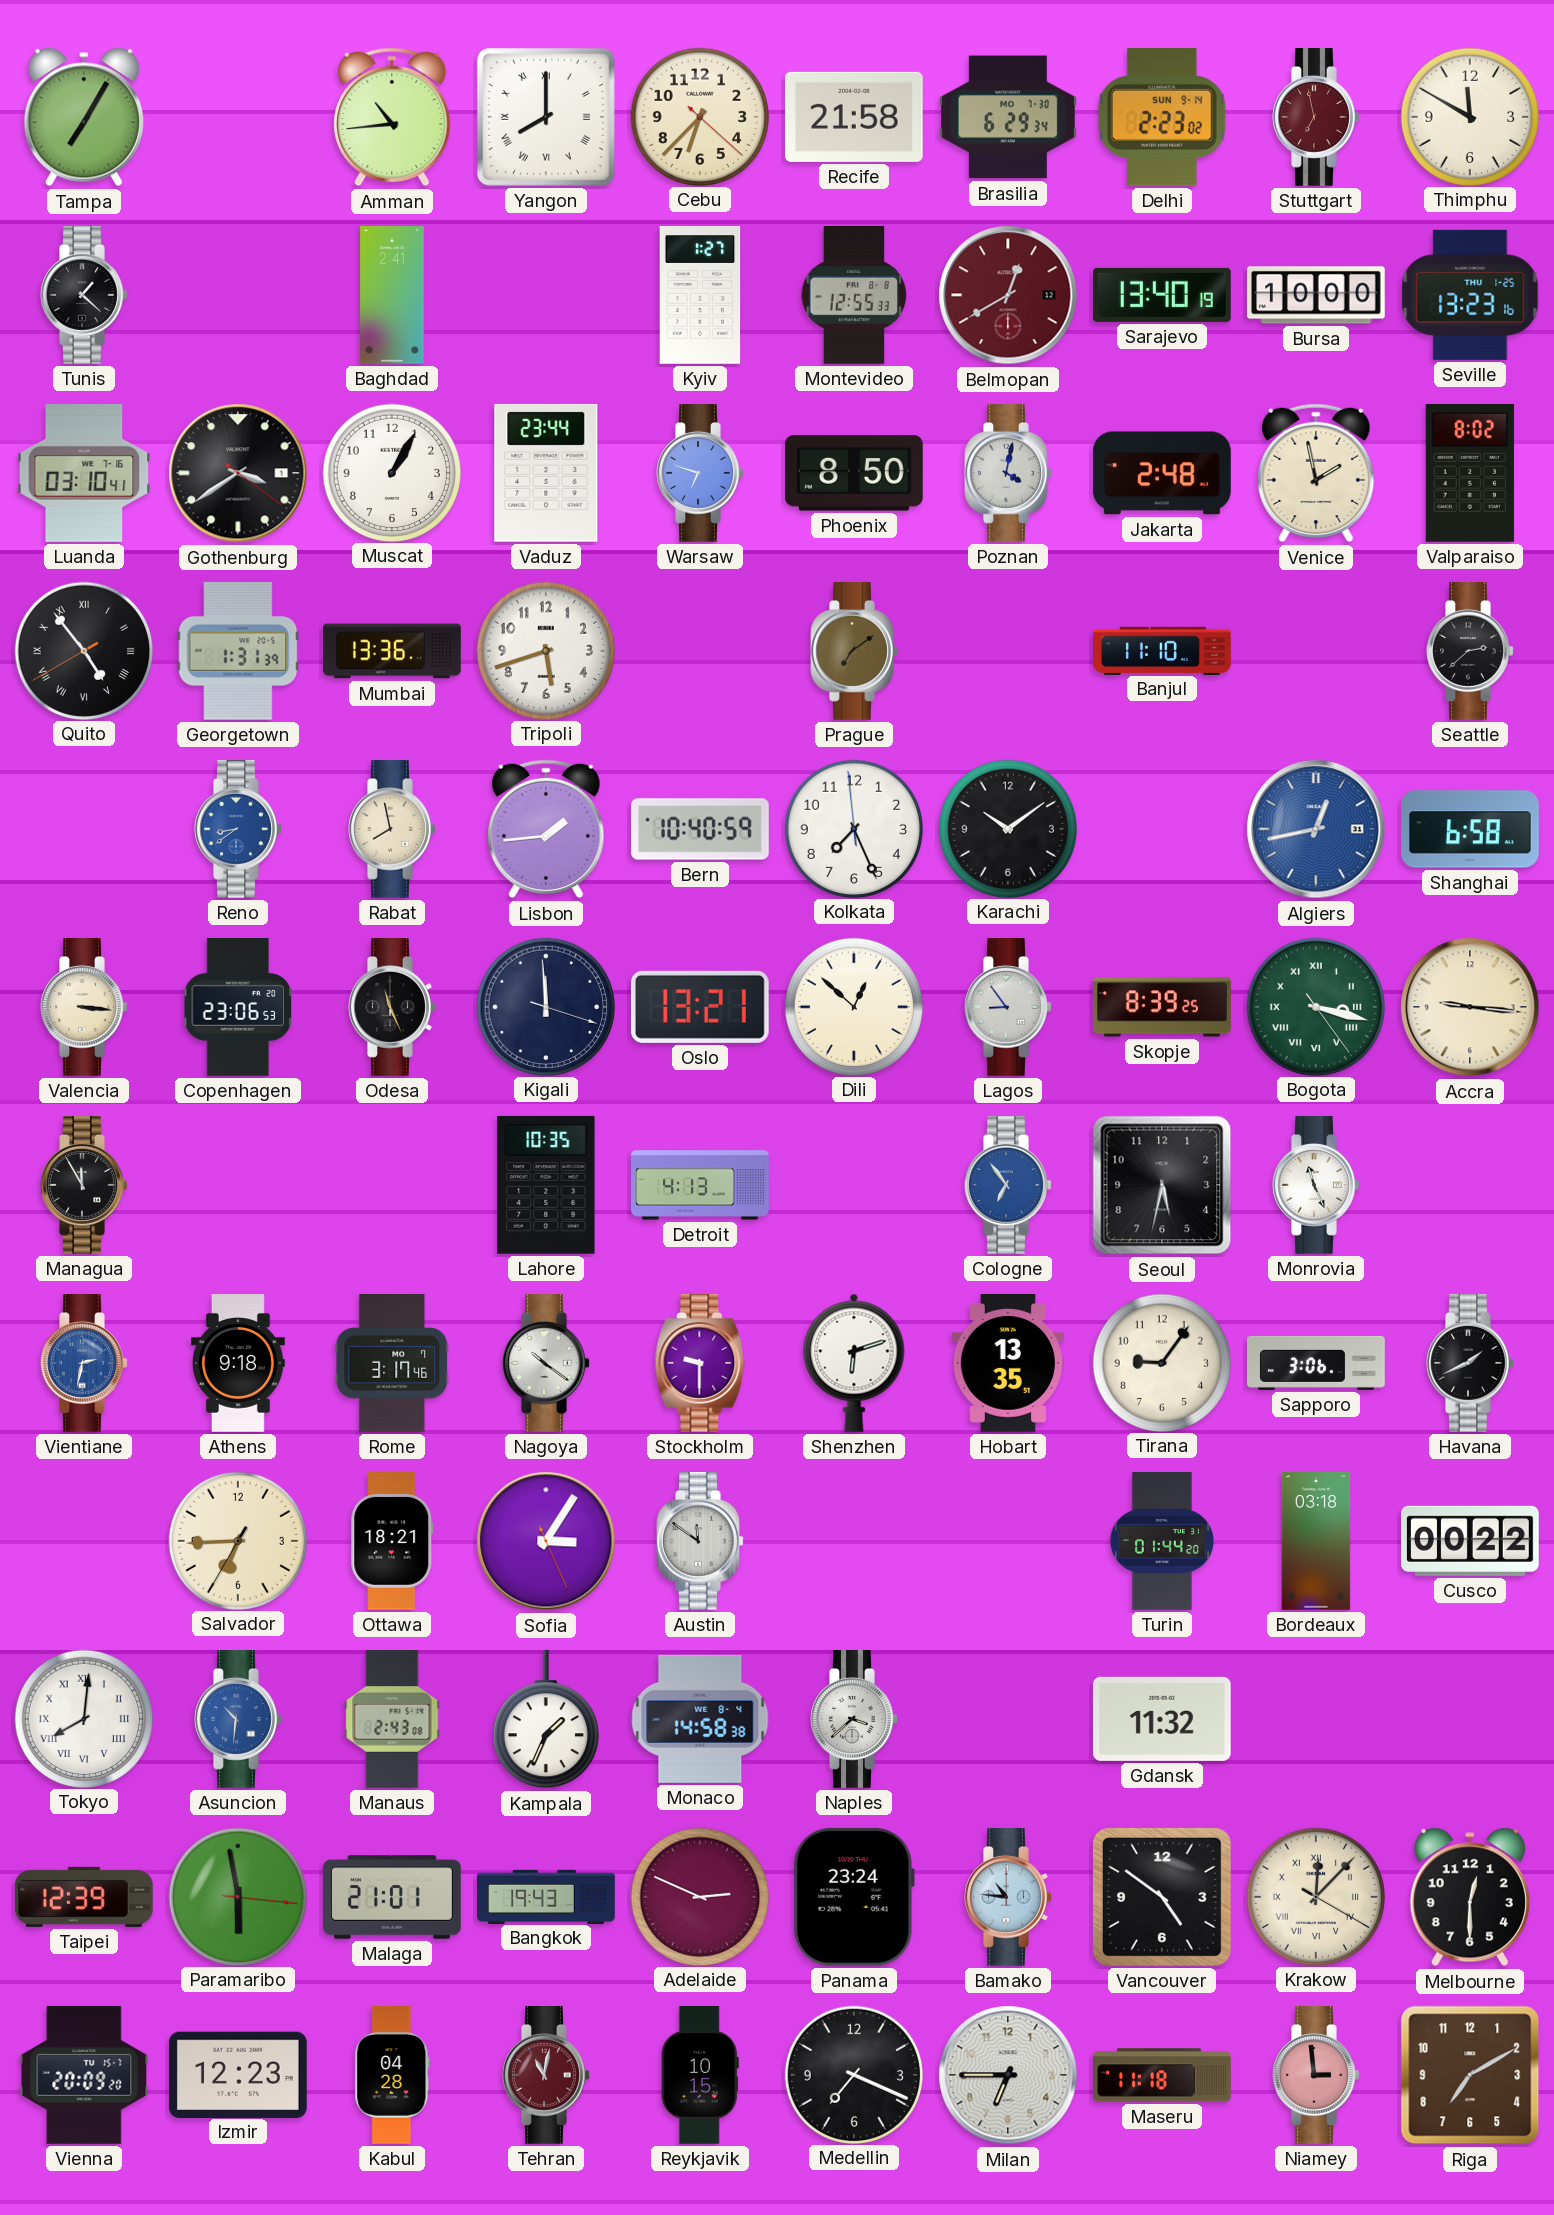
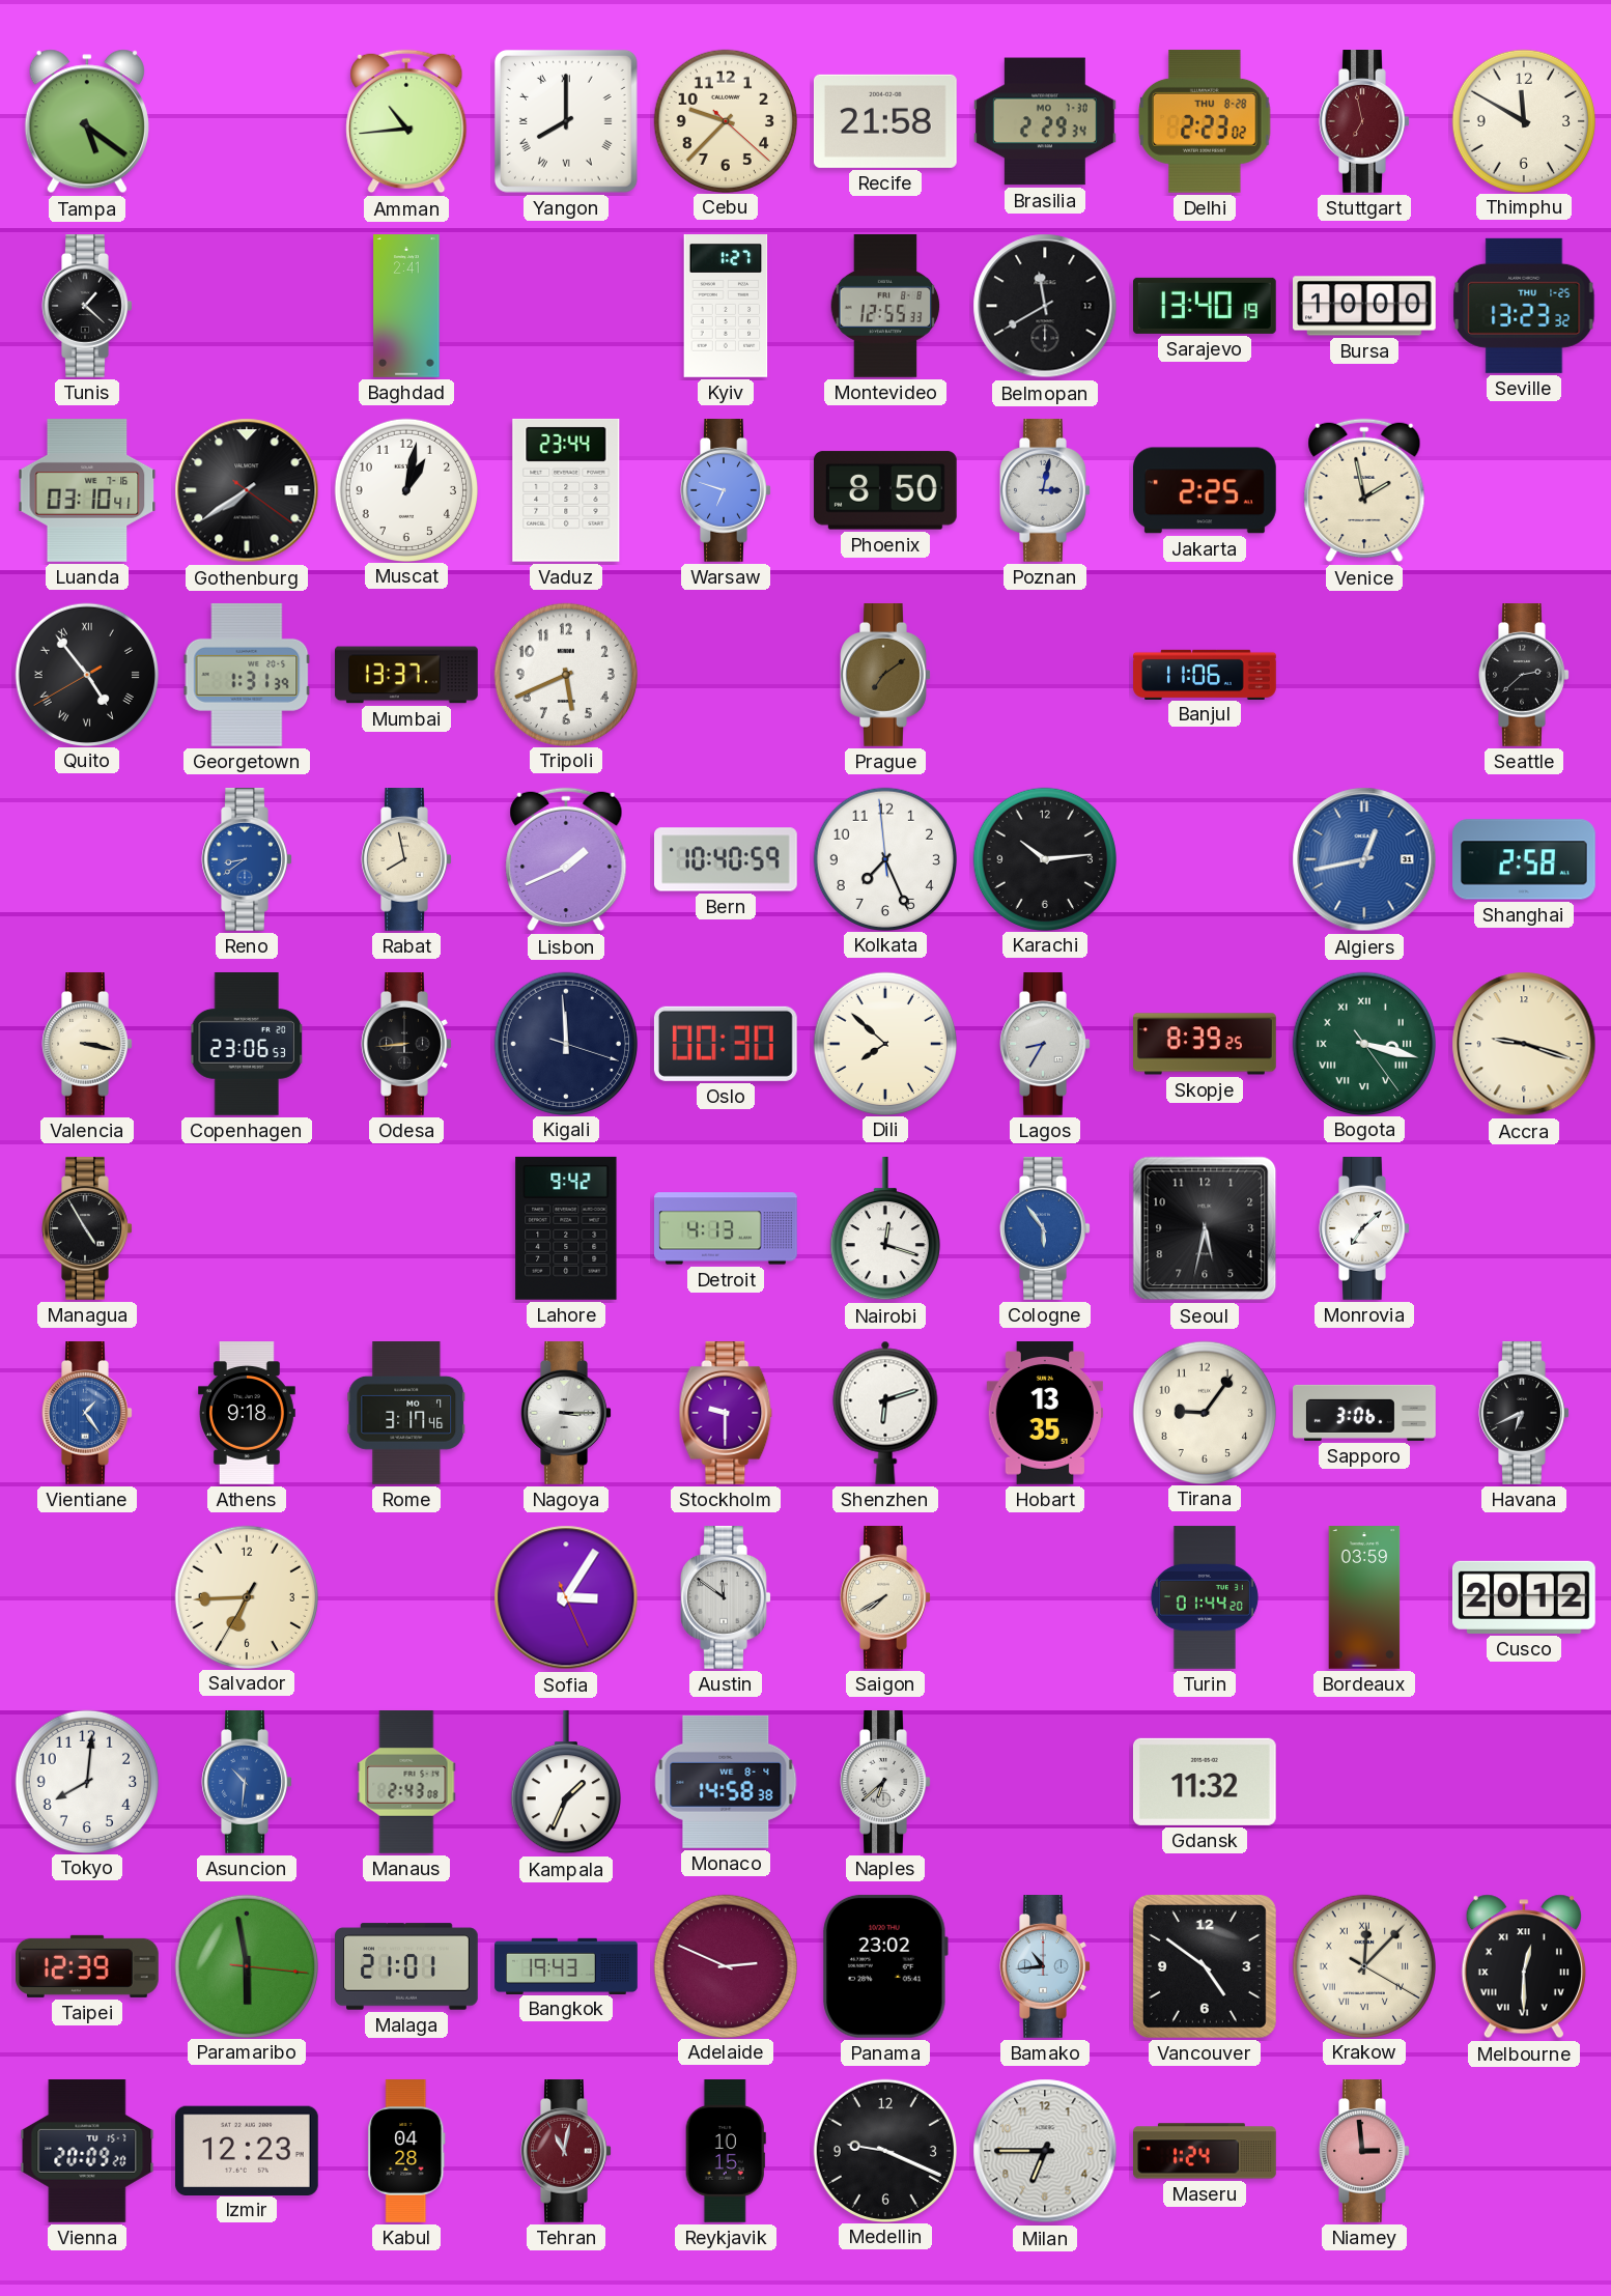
Tampa: 7:05 -> 5:21 (87, 121)
Cebu: 6:37 -> 9:37 (725, 120)
Brasilia: 6:29 -> 2:29 (1046, 121)
Delhi date: SUN 9-14 -> THU 8-28 (1205, 121)
Belmopan: 12:40 -> 11:40 (1045, 306)
Belmopan dial: burgundy -> black (1045, 306)
Seville: 13:23:16 -> 13:23:32 (1524, 306)
Gothenburg: 3:39 -> 7:39 (247, 490)
Muscat: 1:05 -> 1:02 (405, 489)
Poznan: 4:02 -> 3:02 (1045, 491)
Jakarta: 2:48 -> 2:25 (1206, 490)
Valparaiso: 8:02 -> none (1470, 473)
Mumbai: 13:36 -> 13:37 (407, 675)
Tripoli: 5:42 -> 5:41 (565, 674)
Banjul: 11:10 -> 11:06 (1205, 674)
Lisbon: 1:44 -> 1:41 (566, 859)
Karachi: 10:09 -> 10:14 (1044, 858)
Shanghai: 6:58 -> 2:58 (1525, 859)
Valencia: 3:16 -> 3:17 (87, 1045)
Odesa: 11:26 -> 8:44 (406, 1045)
Oslo: 13:21 -> 00:30 (726, 1044)
Dili: 12:52 -> 7:52 (884, 1043)
Lagos: 8:54 -> 8:35 (1045, 1045)
Accra: 9:16 -> 9:18 (1524, 1044)
Managua: 11:55 -> 4:55 (87, 1229)
Lahore: 10:35 -> 9:42 (566, 1228)
Nairobi: none -> 12:18 (885, 1228)
Cologne: 6:54 -> 5:54 (1045, 1229)
Monrovia: 11:26 -> 7:08 (1364, 1229)
Vientiane: 2:32 -> 1:24 (87, 1414)
Nagoya: 10:21 -> 3:15 (566, 1414)
Havana: 1:41 -> 6:41 (1524, 1414)
Ottawa: 18:21 -> none (392, 1542)
Saigon: none -> 7:40 (885, 1598)
Bordeaux: 03:18 -> 03:59 (1364, 1598)
Cusco: 00:22 -> 20:12 (1525, 1597)
Tokyo numerals: Roman -> Arabic (86, 1781)
Naples: 3:38 -> 6:38 (885, 1783)
Panama: 23:24 -> 23:02 (886, 1966)
Bamako: 10:46 -> 10:44 (1045, 1967)
Melbourne numerals: Arabic -> Roman (1524, 1966)
Medellin: 7:19 -> 9:19 (884, 2150)
Maseru: 11:18 -> 1:24 (1206, 2151)
Riga: 7:10 -> none (1470, 2075)
